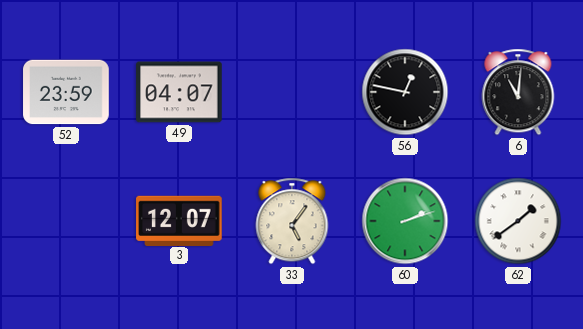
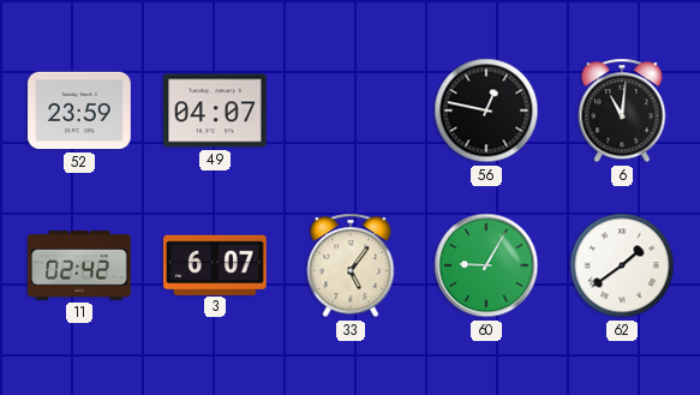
11: none -> 02:42 (79, 265)
3: 12:07 -> 6:07 (215, 264)
60: 2:12 -> 9:05 (486, 265)
